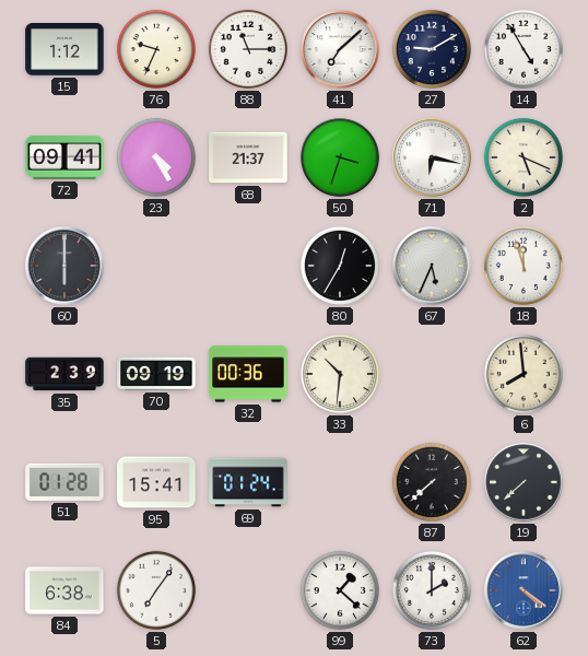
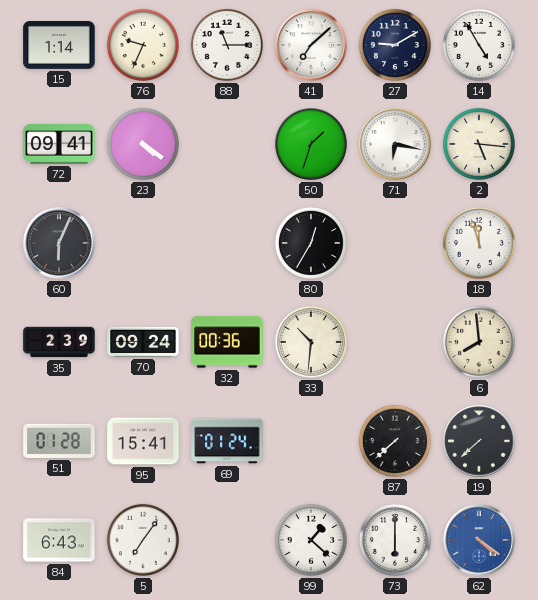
15: 1:12 -> 1:14 (59, 46)
23: 4:25 -> 4:21 (143, 144)
68: 21:37 -> none (248, 157)
50: 3:33 -> 1:33 (311, 144)
2: 5:19 -> 5:16 (479, 144)
60: 6:00 -> 6:04 (59, 243)
67: 5:34 -> none (432, 266)
70: 09:19 -> 09:24 (143, 342)
84: 6:38 -> 6:43 (59, 540)
73: 2:00 -> 6:00 (395, 540)
